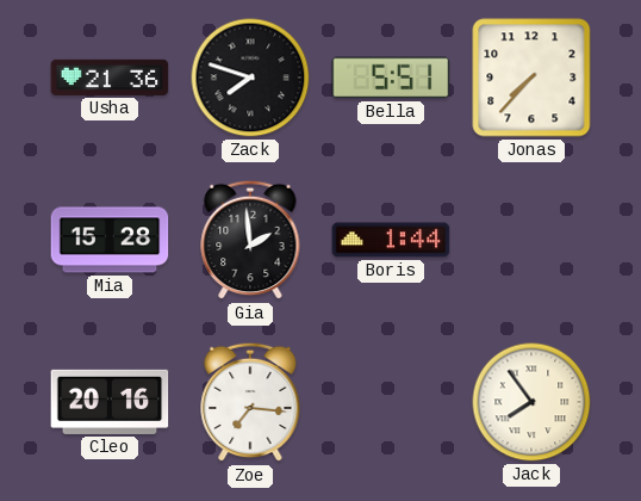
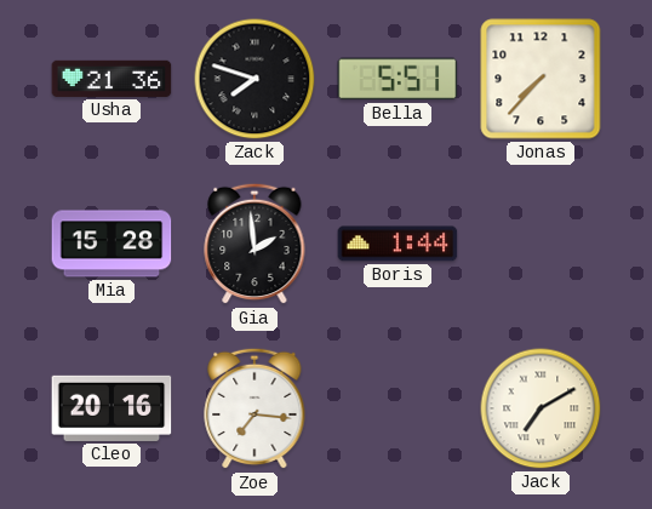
Jack: 7:54 -> 7:10 (541, 408)
